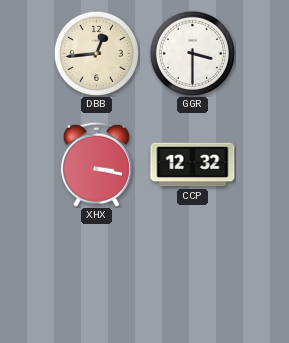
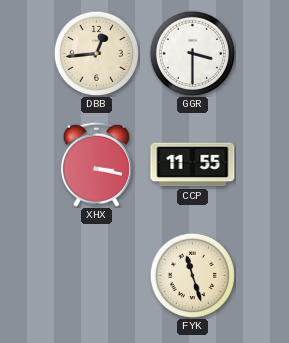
CCP: 12:32 -> 11:55 (193, 165)
FYK: none -> 11:27 (192, 275)
